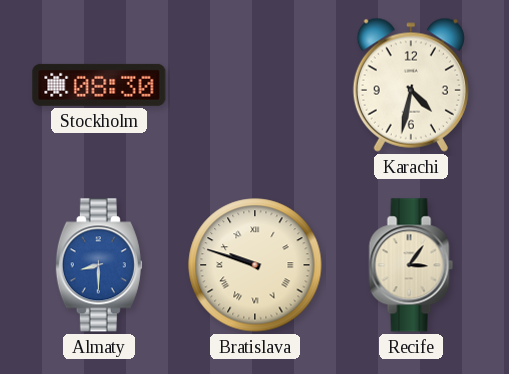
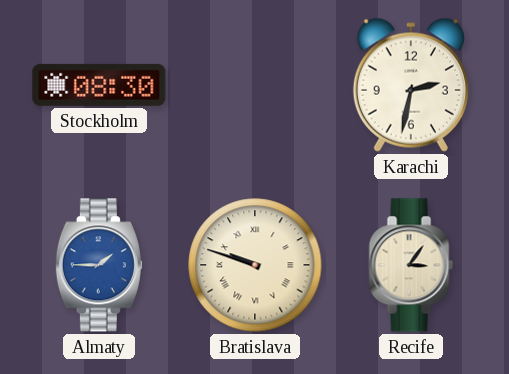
Karachi: 4:32 -> 2:32 (411, 85)
Almaty: 8:30 -> 1:45 (99, 265)
